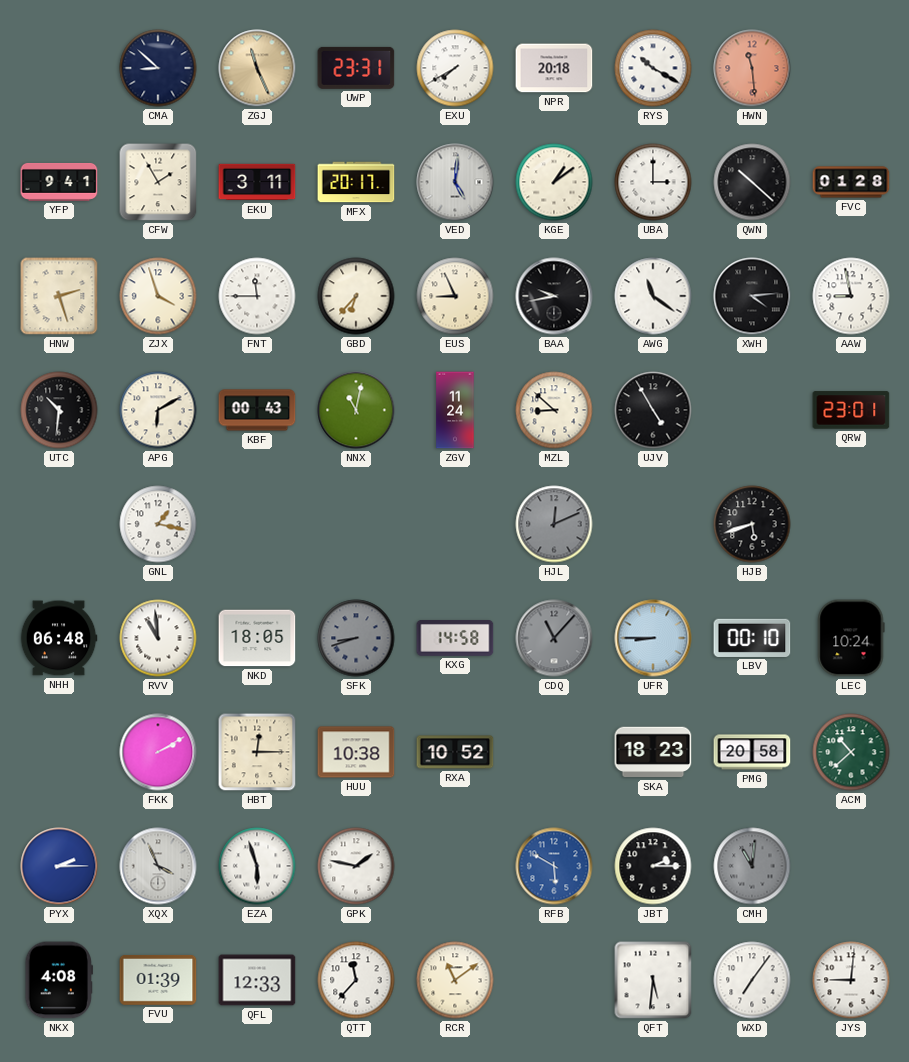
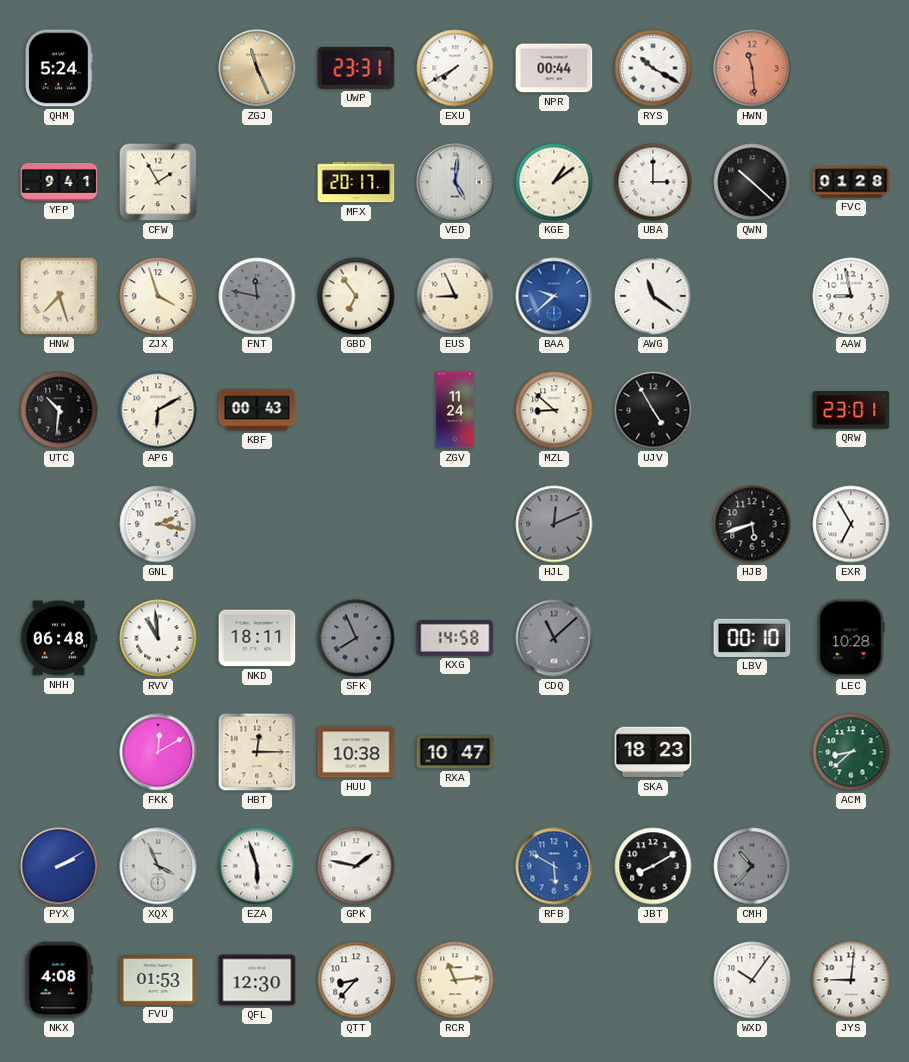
QHM: none -> 5:24 (60, 68)
CMA: 8:52 -> none (158, 68)
NPR: 20:18 -> 00:44 (554, 68)
EKU: 3:11 -> none (257, 182)
HNW: 2:27 -> 7:27 (59, 296)
FNT: 11:45 -> 11:47 (257, 296)
FNT dial: white -> grey (257, 296)
GBD: 6:37 -> 6:54 (356, 296)
BAA: 9:43 -> 9:38 (554, 296)
BAA dial: black -> blue (554, 296)
XWH: 4:14 -> none (752, 296)
NNX: 11:02 -> none (356, 410)
GNL: 1:17 -> 2:17 (158, 524)
EXR: none -> 6:55 (851, 524)
NKD: 18:05 -> 18:11 (257, 638)
SFK: 8:42 -> 7:56 (356, 638)
CDQ: 11:07 -> 11:08 (554, 638)
UFR: 8:45 -> none (653, 638)
LEC: 10:24 -> 10:28 (851, 638)
FKK: 2:10 -> 12:10 (158, 752)
RXA: 10:52 -> 10:47 (455, 752)
PMG: 20:58 -> none (752, 752)
ACM: 10:38 -> 8:38 (851, 752)
PYX: 2:15 -> 2:10 (59, 866)
JBT: 2:15 -> 8:10 (653, 866)
CMH: 11:01 -> 10:37 (752, 866)
FVU: 01:39 -> 01:53 (158, 980)
QFL: 12:33 -> 12:30 (257, 980)
QTT: 11:37 -> 8:37 (356, 980)
RCR: 11:09 -> 11:14 (455, 980)
QFT: 5:31 -> none (653, 980)
WXD: 7:06 -> 10:06 (752, 980)
